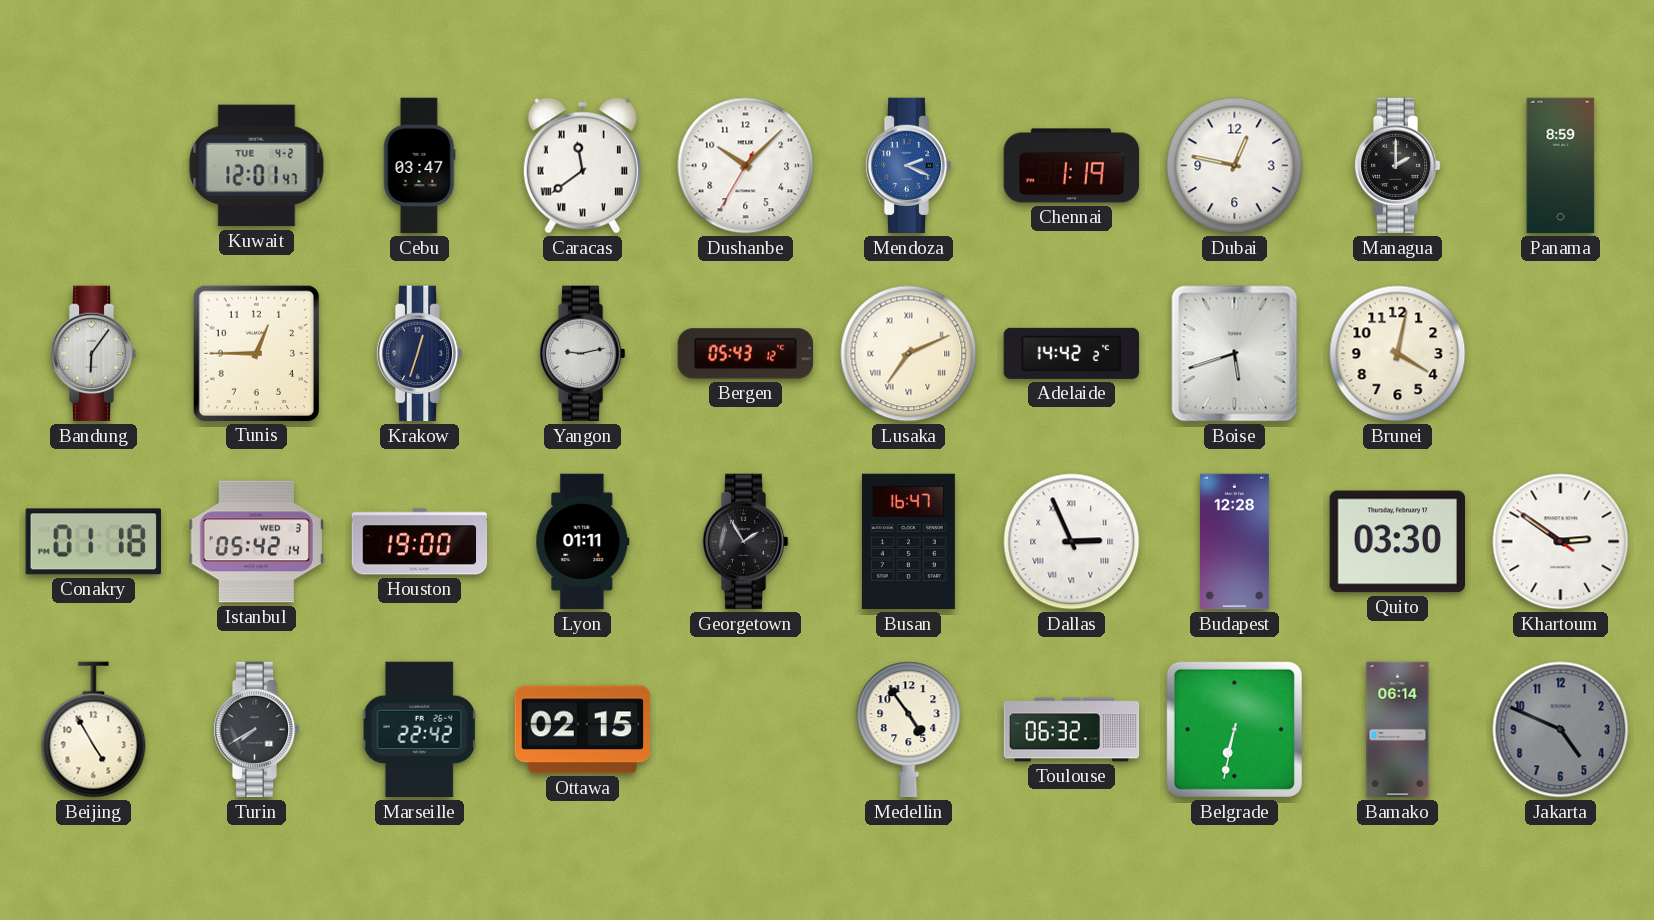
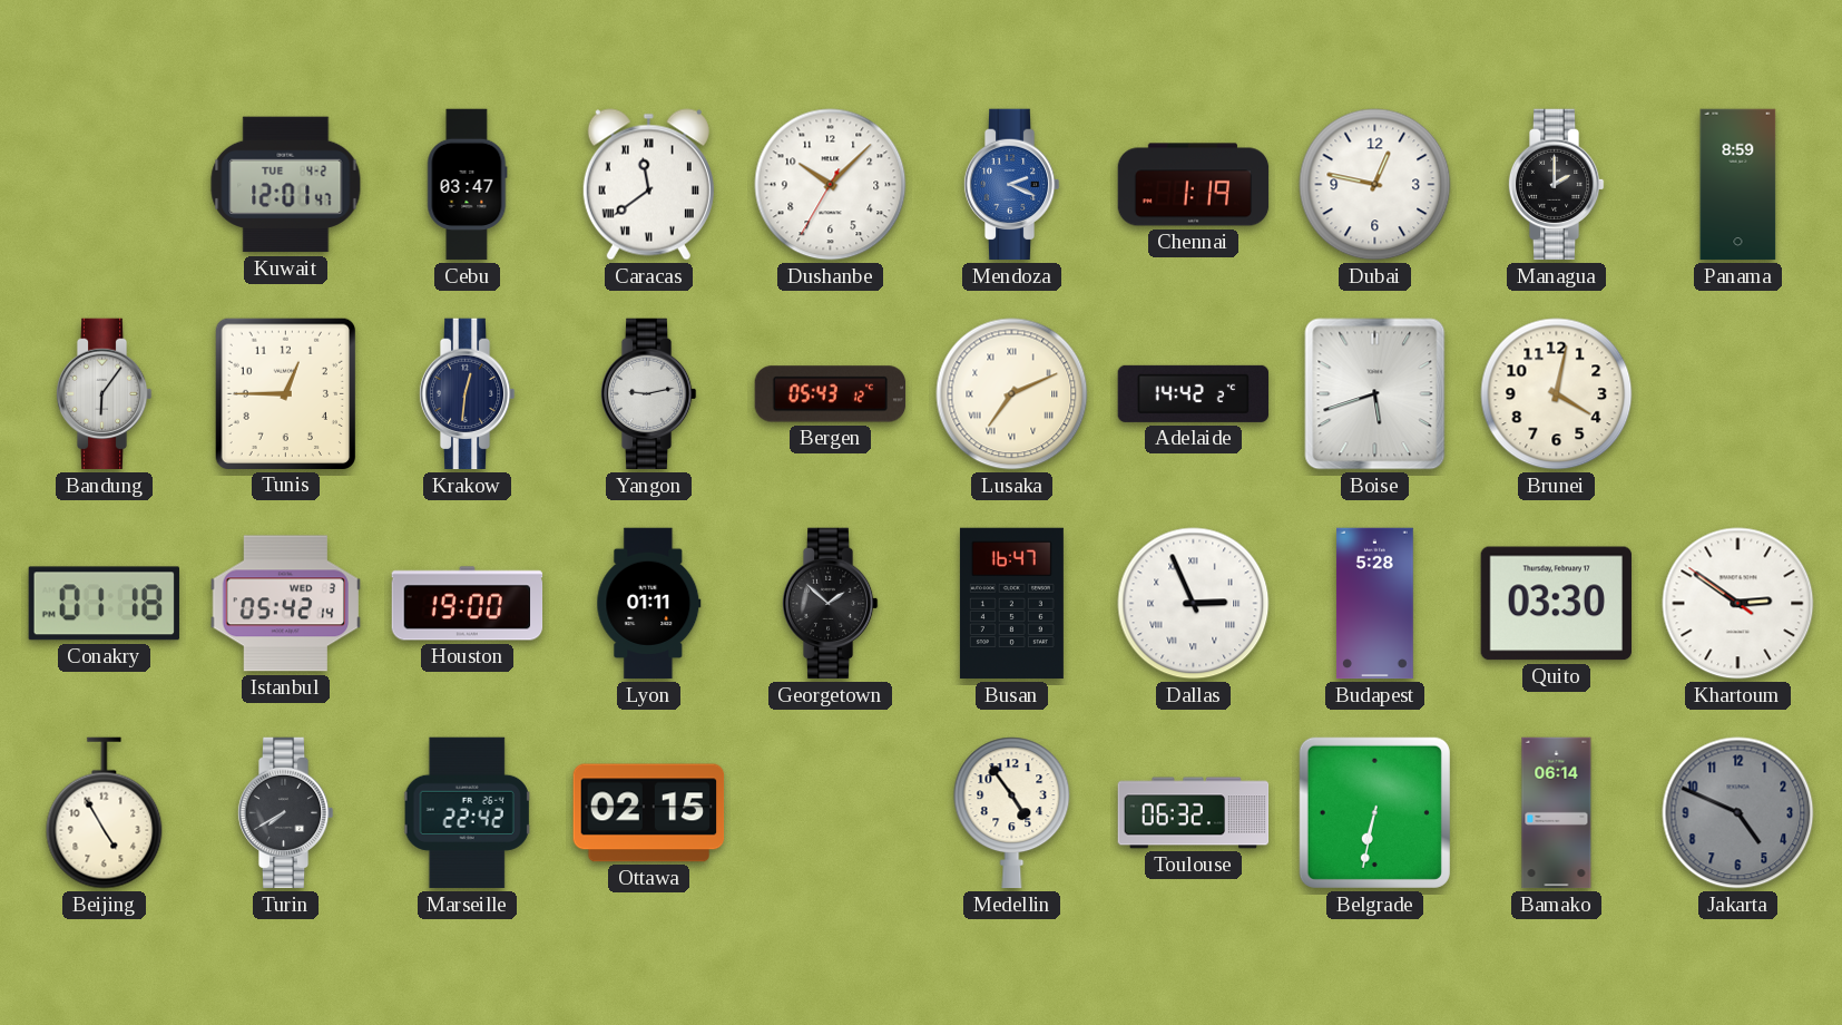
Krakow: 12:33 -> 12:31 (467, 394)
Georgetown: 1:55 -> 1:52 (830, 604)
Budapest: 12:28 -> 5:28 (1374, 604)
